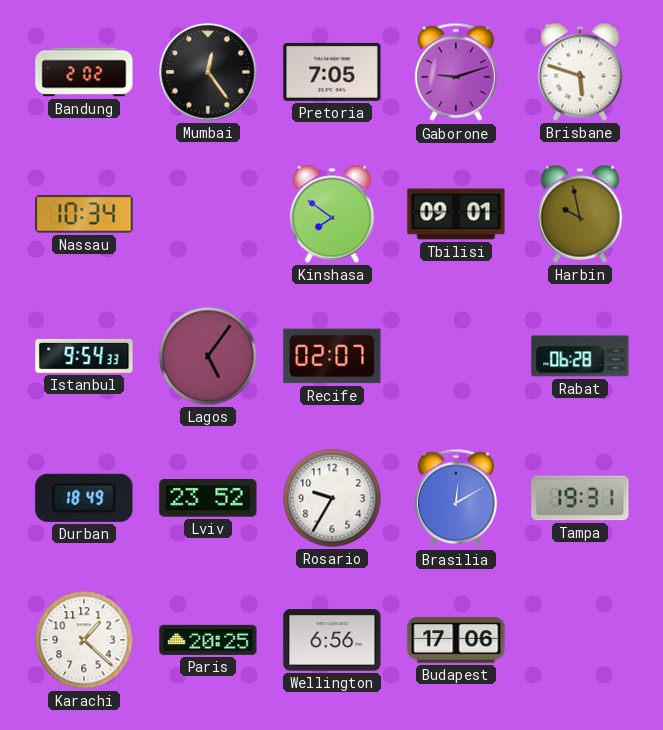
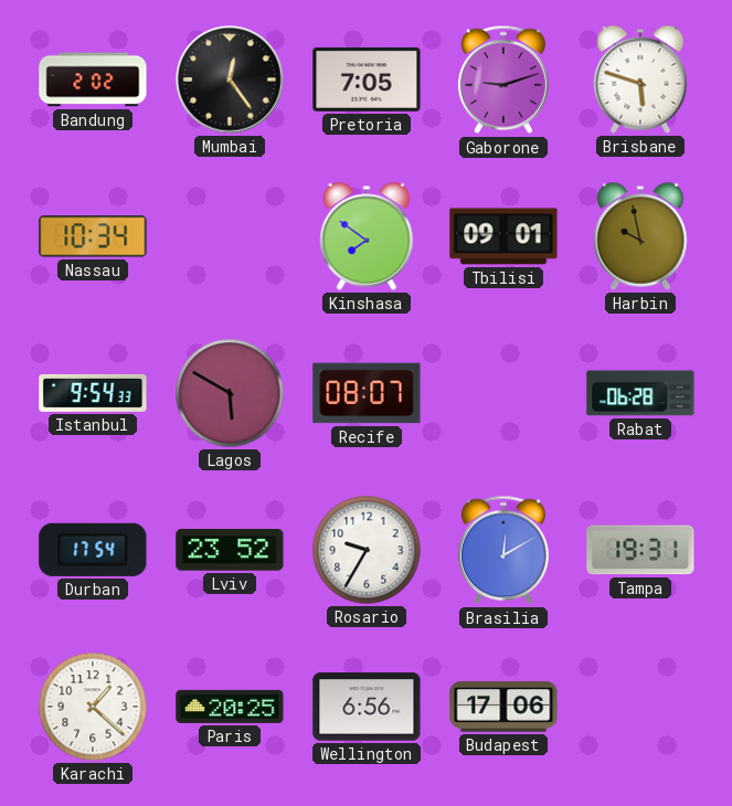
Lagos: 5:06 -> 5:50 (230, 393)
Recife: 02:07 -> 08:07 (367, 393)
Durban: 18:49 -> 17:54 (93, 550)
